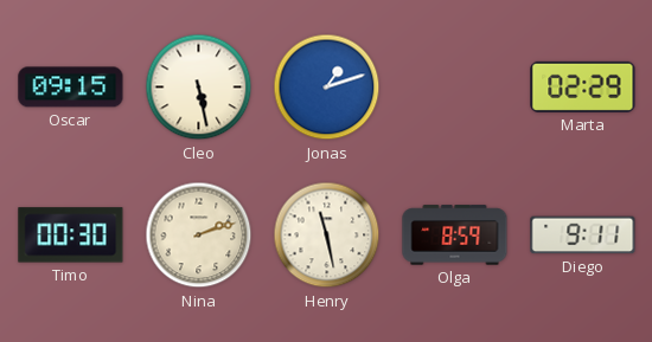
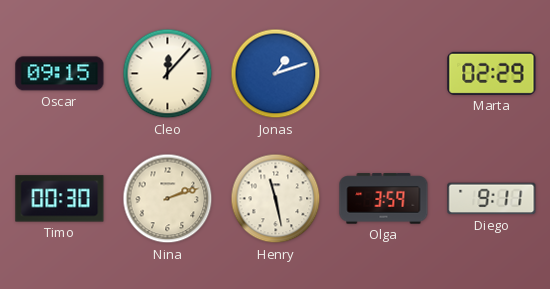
Cleo: 5:28 -> 12:07 (168, 74)
Olga: 8:59 -> 3:59 (384, 199)
